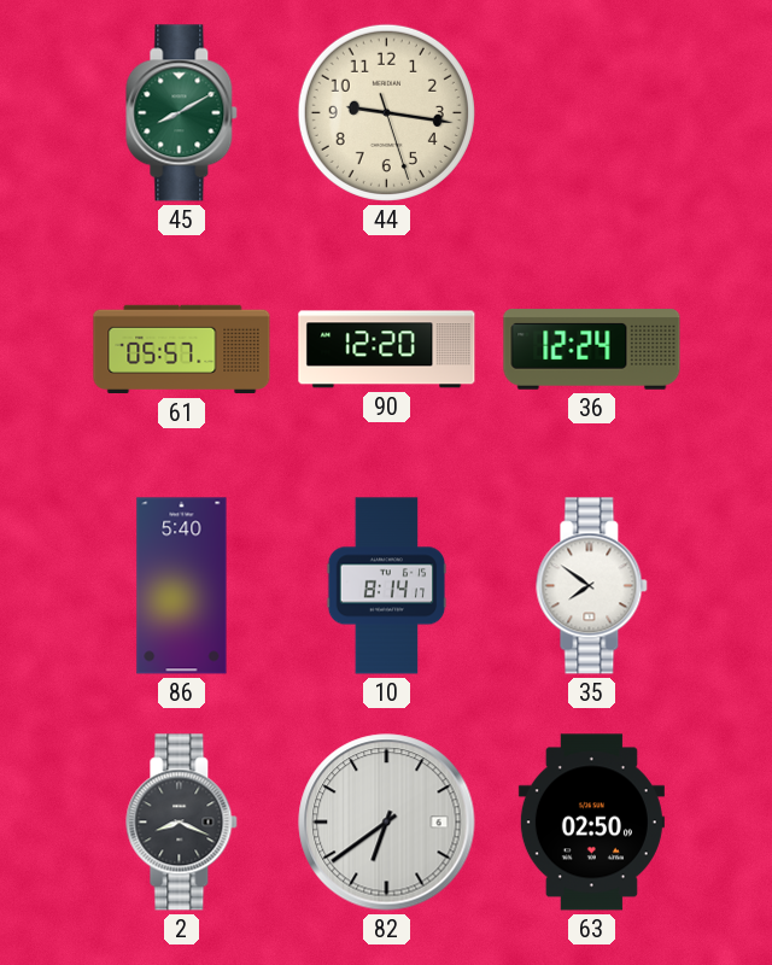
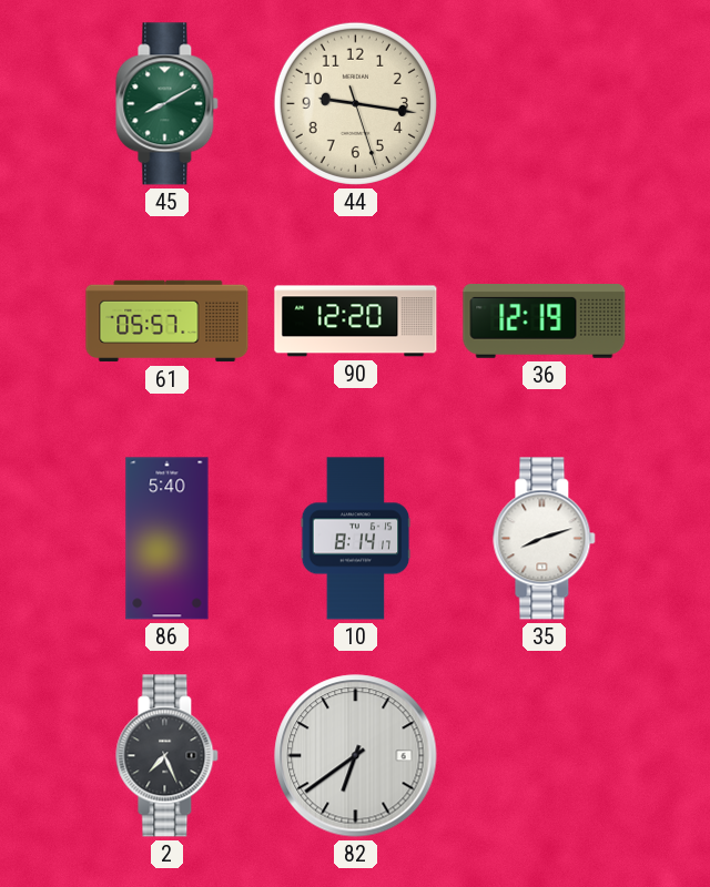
36: 12:24 -> 12:19 (545, 322)
35: 7:51 -> 8:12 (545, 539)
2: 8:19 -> 7:26 (168, 756)
63: 02:50 -> none (591, 823)
